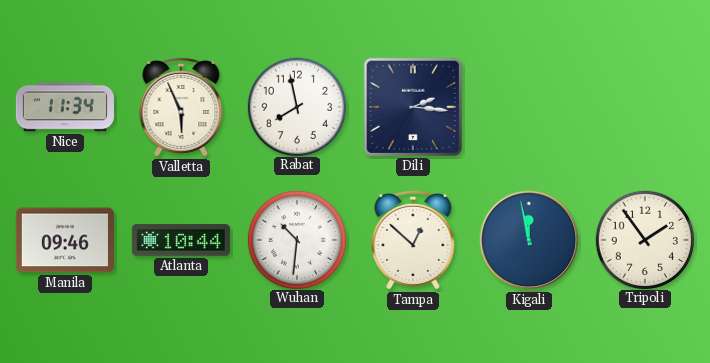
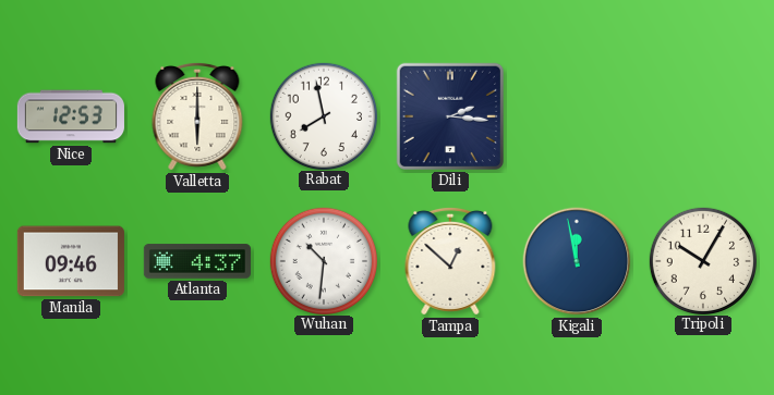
Nice: 11:34 -> 12:53 (71, 116)
Valletta: 5:56 -> 6:00 (197, 116)
Atlanta: 10:44 -> 4:37 (197, 261)
Tripoli: 1:54 -> 10:05 (702, 260)
